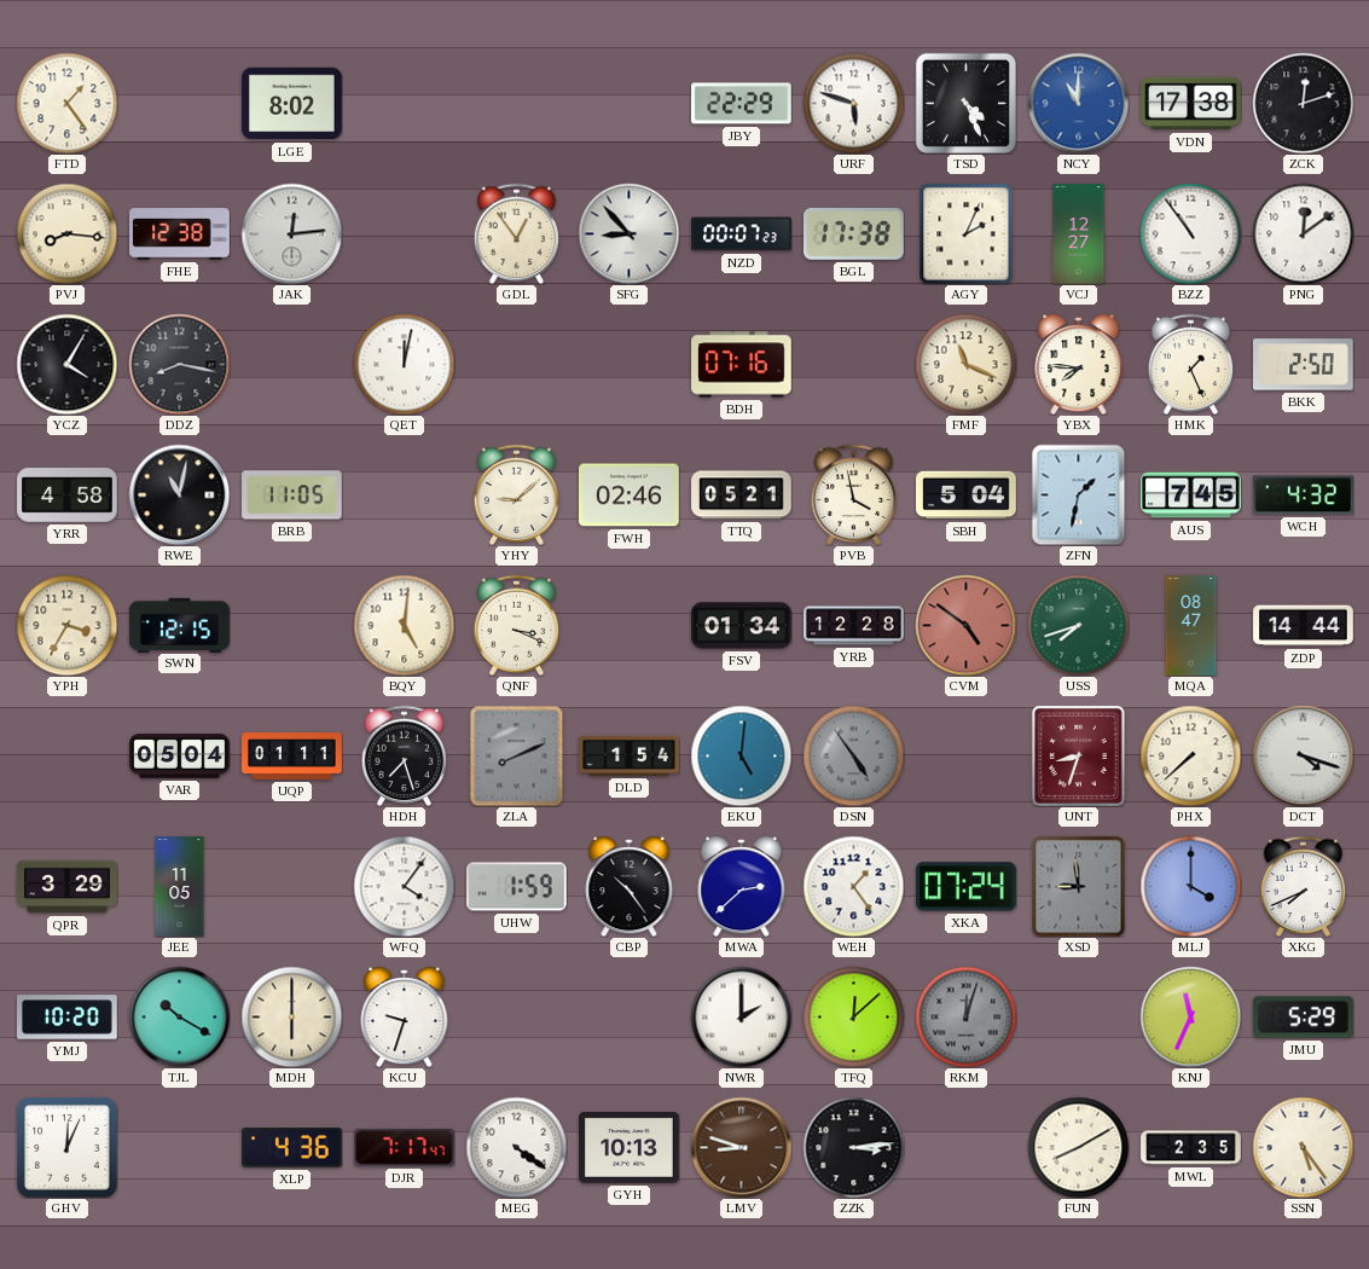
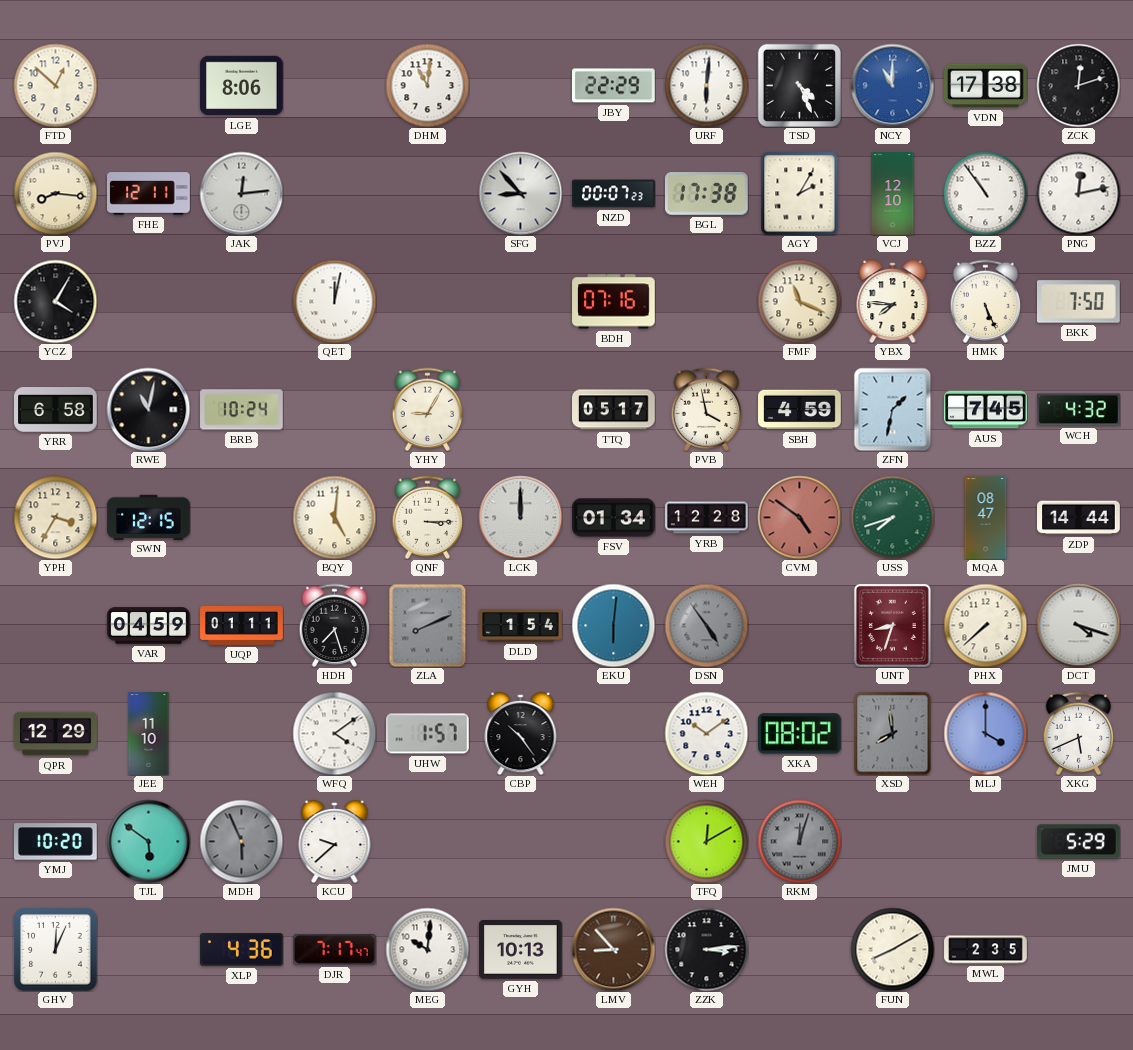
FTD: 1:24 -> 12:52 (55, 85)
LGE: 8:02 -> 8:06 (242, 86)
DHM: none -> 11:01 (427, 85)
URF: 5:48 -> 6:01 (706, 85)
FHE: 12:38 -> 12:11 (149, 194)
GDL: 12:54 -> none (517, 233)
AGY: 2:04 -> 2:05 (800, 193)
VCJ: 12:27 -> 12:10 (893, 194)
PNG: 12:09 -> 12:13 (1078, 193)
DDZ: 8:17 -> none (179, 364)
HMK: 1:26 -> 5:26 (986, 301)
BKK: 2:50 -> 7:50 (1079, 302)
YRR: 4:58 -> 6:58 (56, 410)
BRB: 11:05 -> 10:24 (242, 410)
YHY: 9:08 -> 9:05 (428, 409)
FWH: 02:46 -> none (630, 496)
TTQ: 05:21 -> 05:17 (614, 410)
SBH: 5:04 -> 4:59 (800, 410)
QNF: 3:19 -> 3:15 (428, 517)
LCK: none -> 12:00 (520, 517)
VAR: 05:04 -> 04:59 (149, 626)
EKU: 5:01 -> 6:01 (613, 625)
QPR: 3:29 -> 12:29 (56, 734)
JEE: 11:05 -> 11:10 (149, 734)
WFQ: 4:06 -> 4:09 (334, 733)
UHW: 1:59 -> 1:57 (428, 734)
MWA: 2:38 -> none (742, 886)
WEH: 1:24 -> 10:09 (706, 733)
XKA: 07:24 -> 08:02 (799, 734)
XSD: 8:59 -> 7:59 (893, 733)
XKG: 7:41 -> 5:41 (1079, 733)
TJL: 10:20 -> 5:51 (148, 841)
MDH: 6:00 -> 5:56 (241, 841)
MDH dial: cream -> grey (241, 841)
KCU: 9:33 -> 9:38 (335, 841)
NWR: 2:00 -> none (741, 1016)
TFQ: 12:08 -> 12:10 (706, 841)
KNJ: 11:34 -> none (1190, 1016)
MEG: 4:21 -> 10:01 (427, 949)
LMV: 8:48 -> 8:53 (613, 949)
SSN: 5:24 -> none (1303, 1147)
